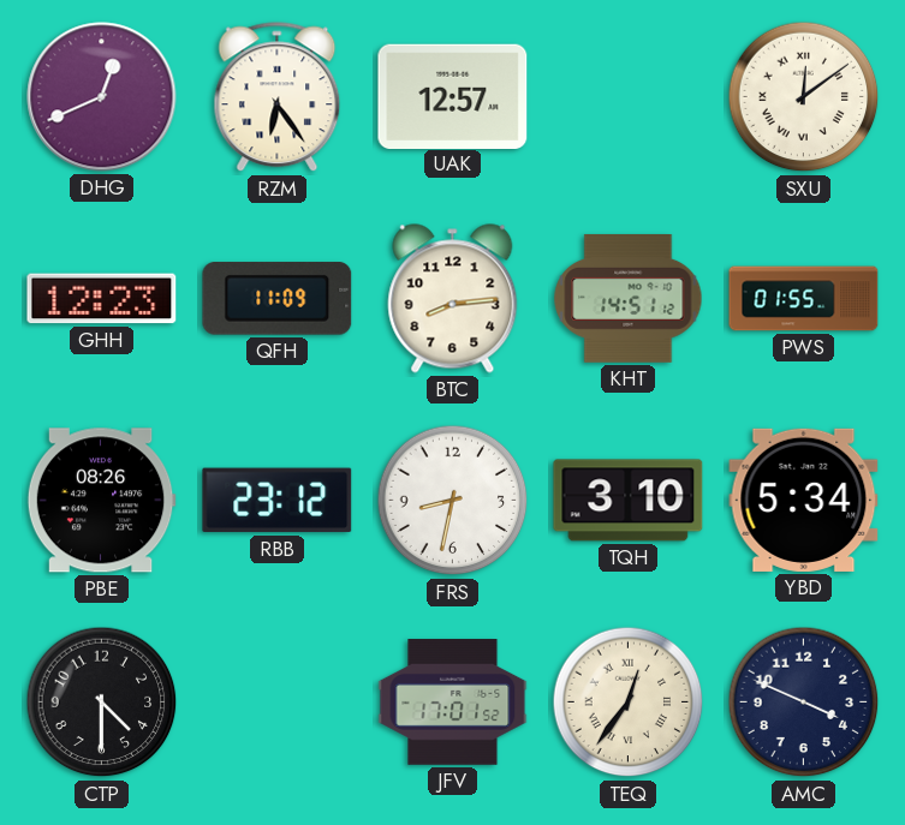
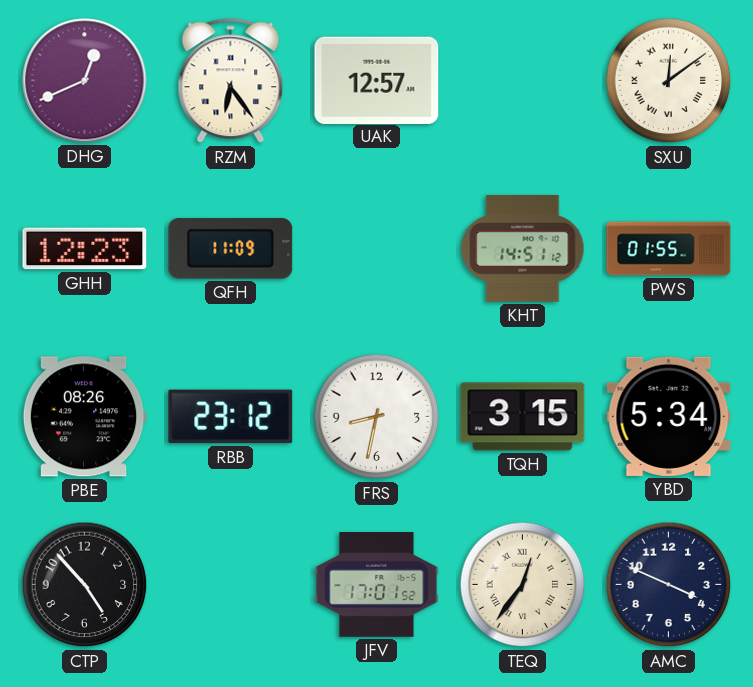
BTC: 8:14 -> none (453, 299)
TQH: 3:10 -> 3:15 (523, 417)
CTP: 4:30 -> 4:53 (85, 585)
